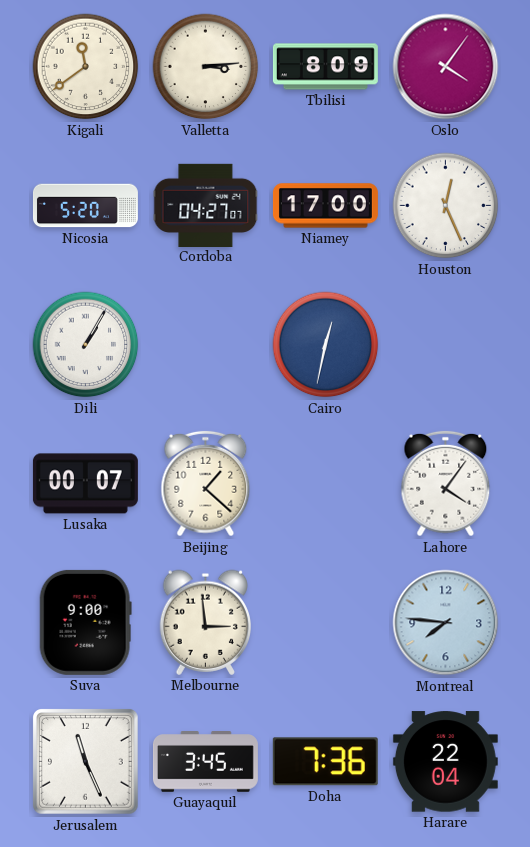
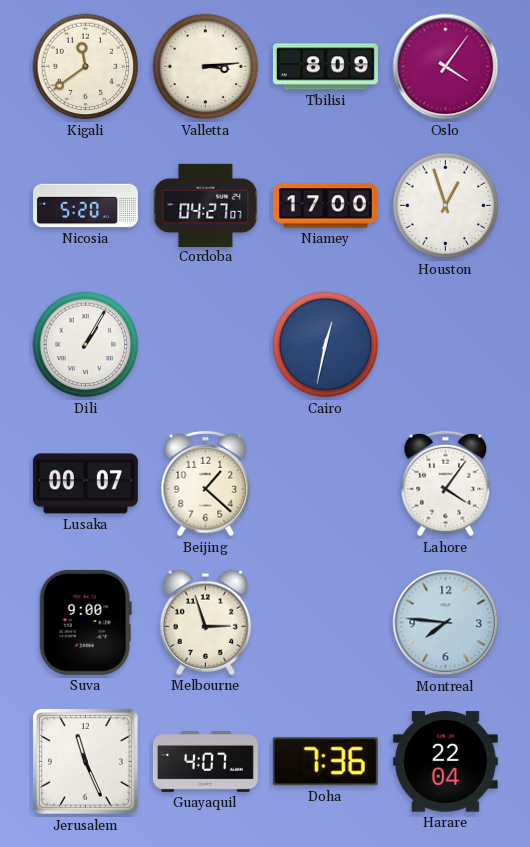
Houston: 12:26 -> 12:57 (446, 206)
Melbourne: 2:59 -> 2:57 (205, 622)
Guayaquil: 3:45 -> 4:07 (205, 762)
